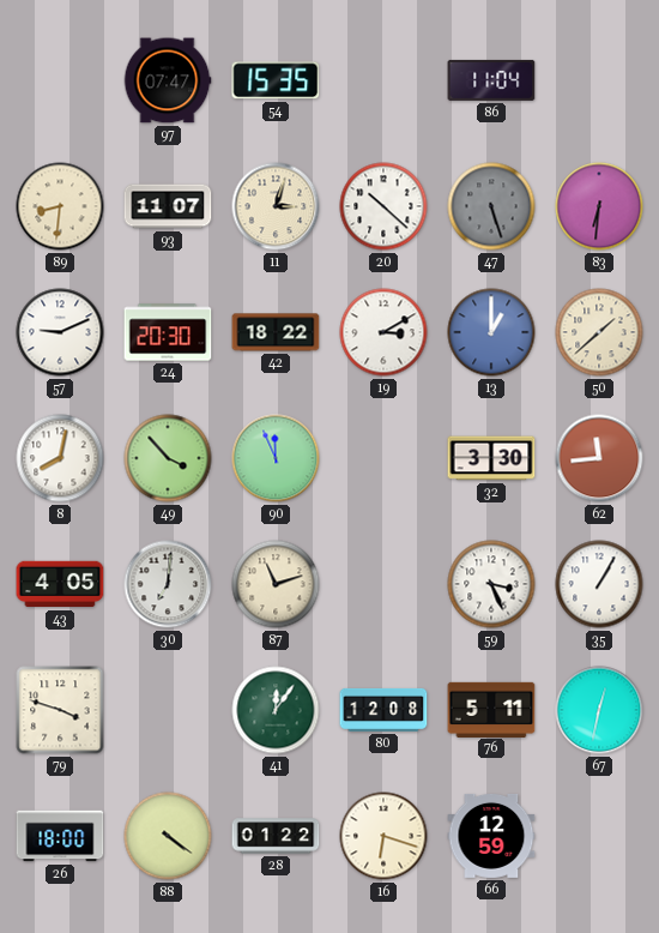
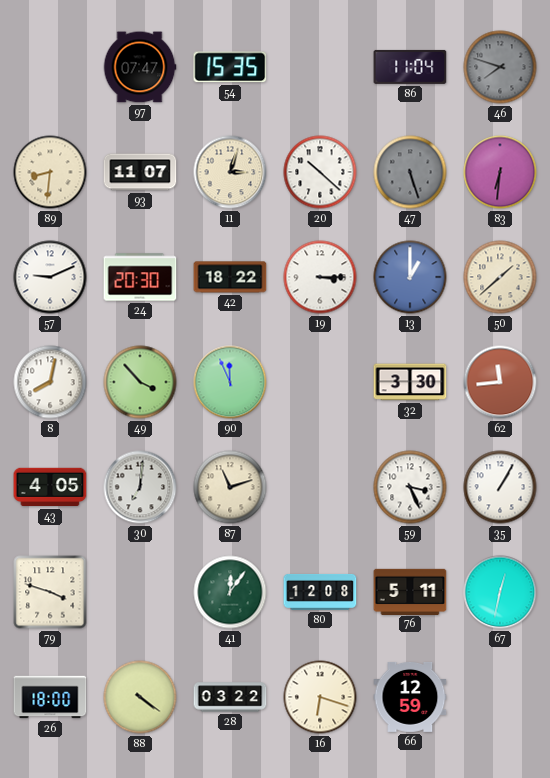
46: none -> 7:48 (500, 67)
19: 3:10 -> 3:15 (320, 277)
28: 01:22 -> 03:22 (230, 697)
